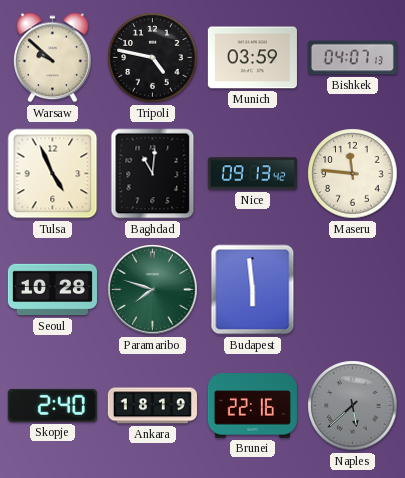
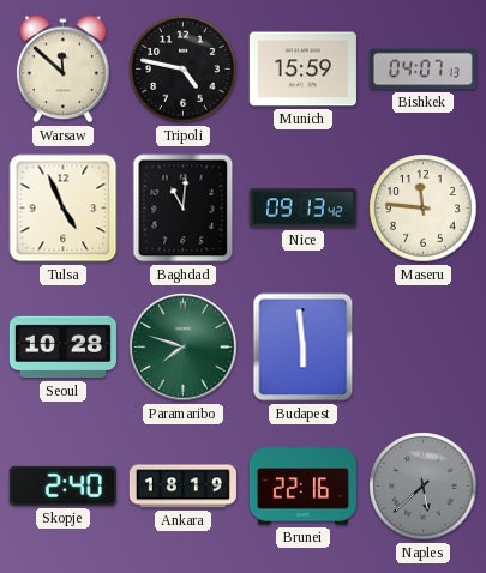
Warsaw: 9:52 -> 11:52 (64, 70)
Munich: 03:59 -> 15:59 (302, 70)
